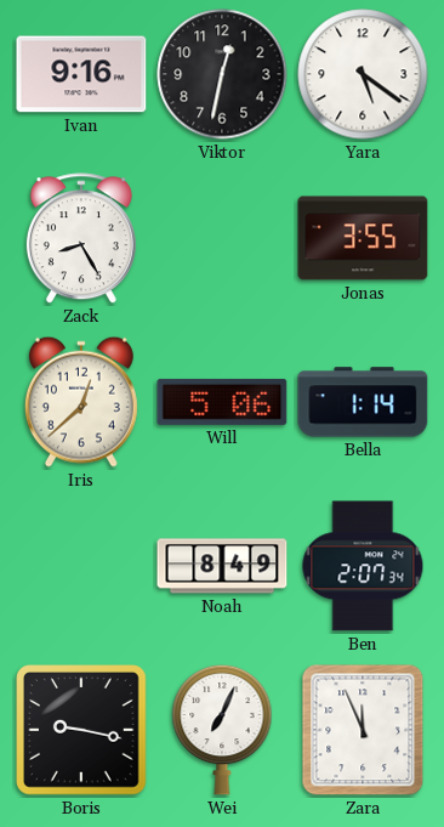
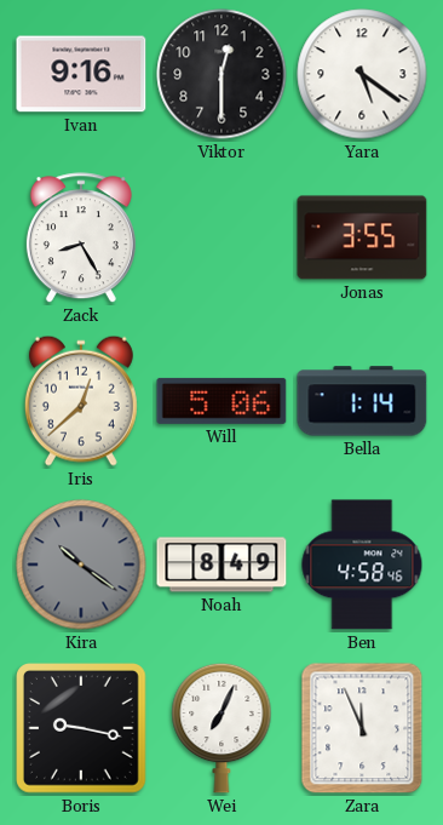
Viktor: 12:32 -> 12:30 (221, 74)
Kira: none -> 10:21 (81, 565)
Ben: 2:07 -> 4:58 (362, 565)
